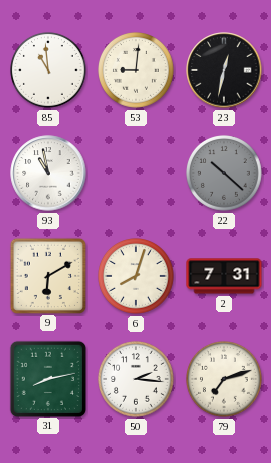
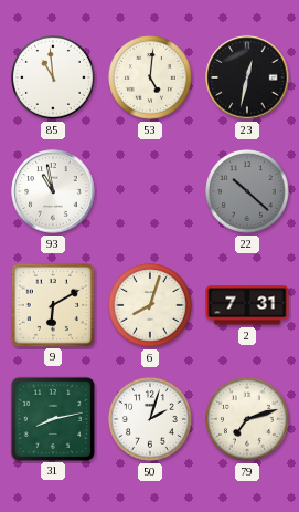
53: 9:01 -> 5:01 (151, 79)
50: 2:16 -> 2:03 (151, 420)
